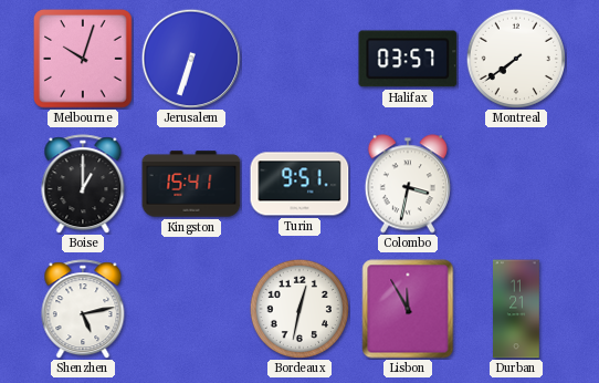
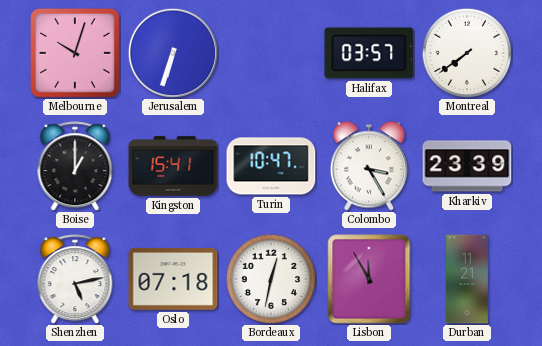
Turin: 9:51 -> 10:47 (271, 166)
Colombo: 3:32 -> 3:25 (369, 166)
Kharkiv: none -> 23:39 (467, 166)
Oslo: none -> 07:18 (173, 279)
